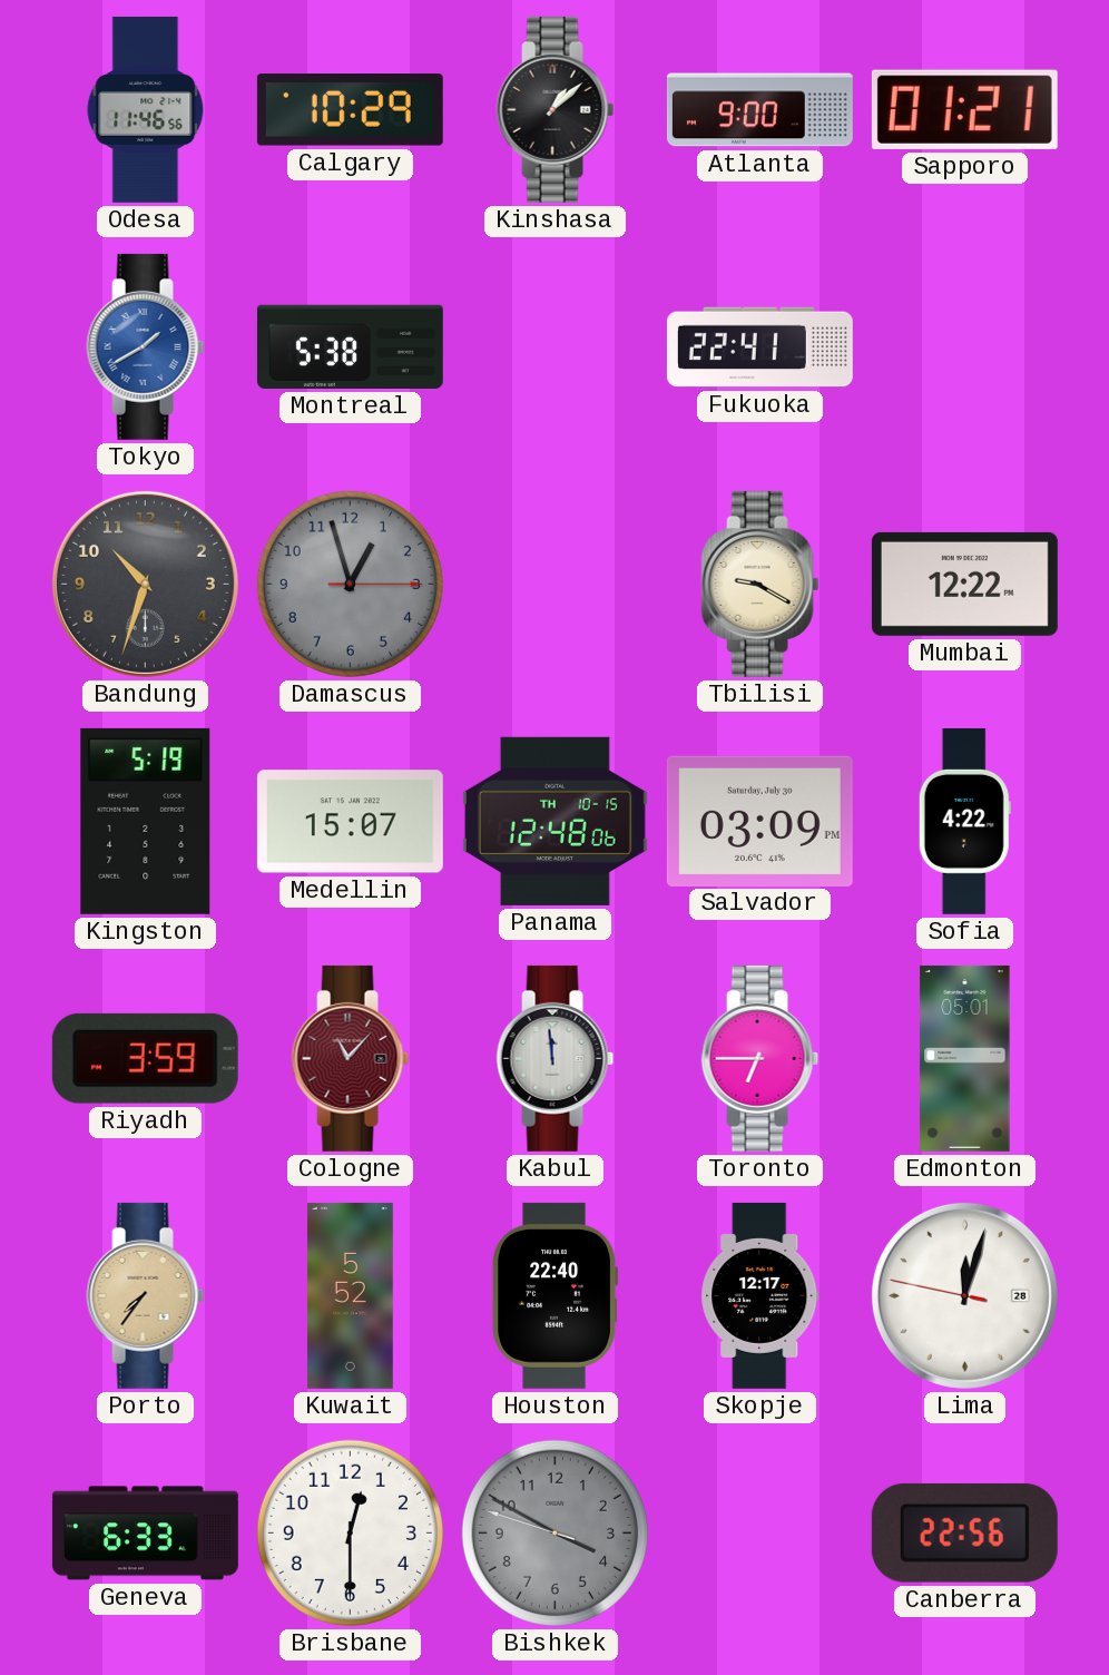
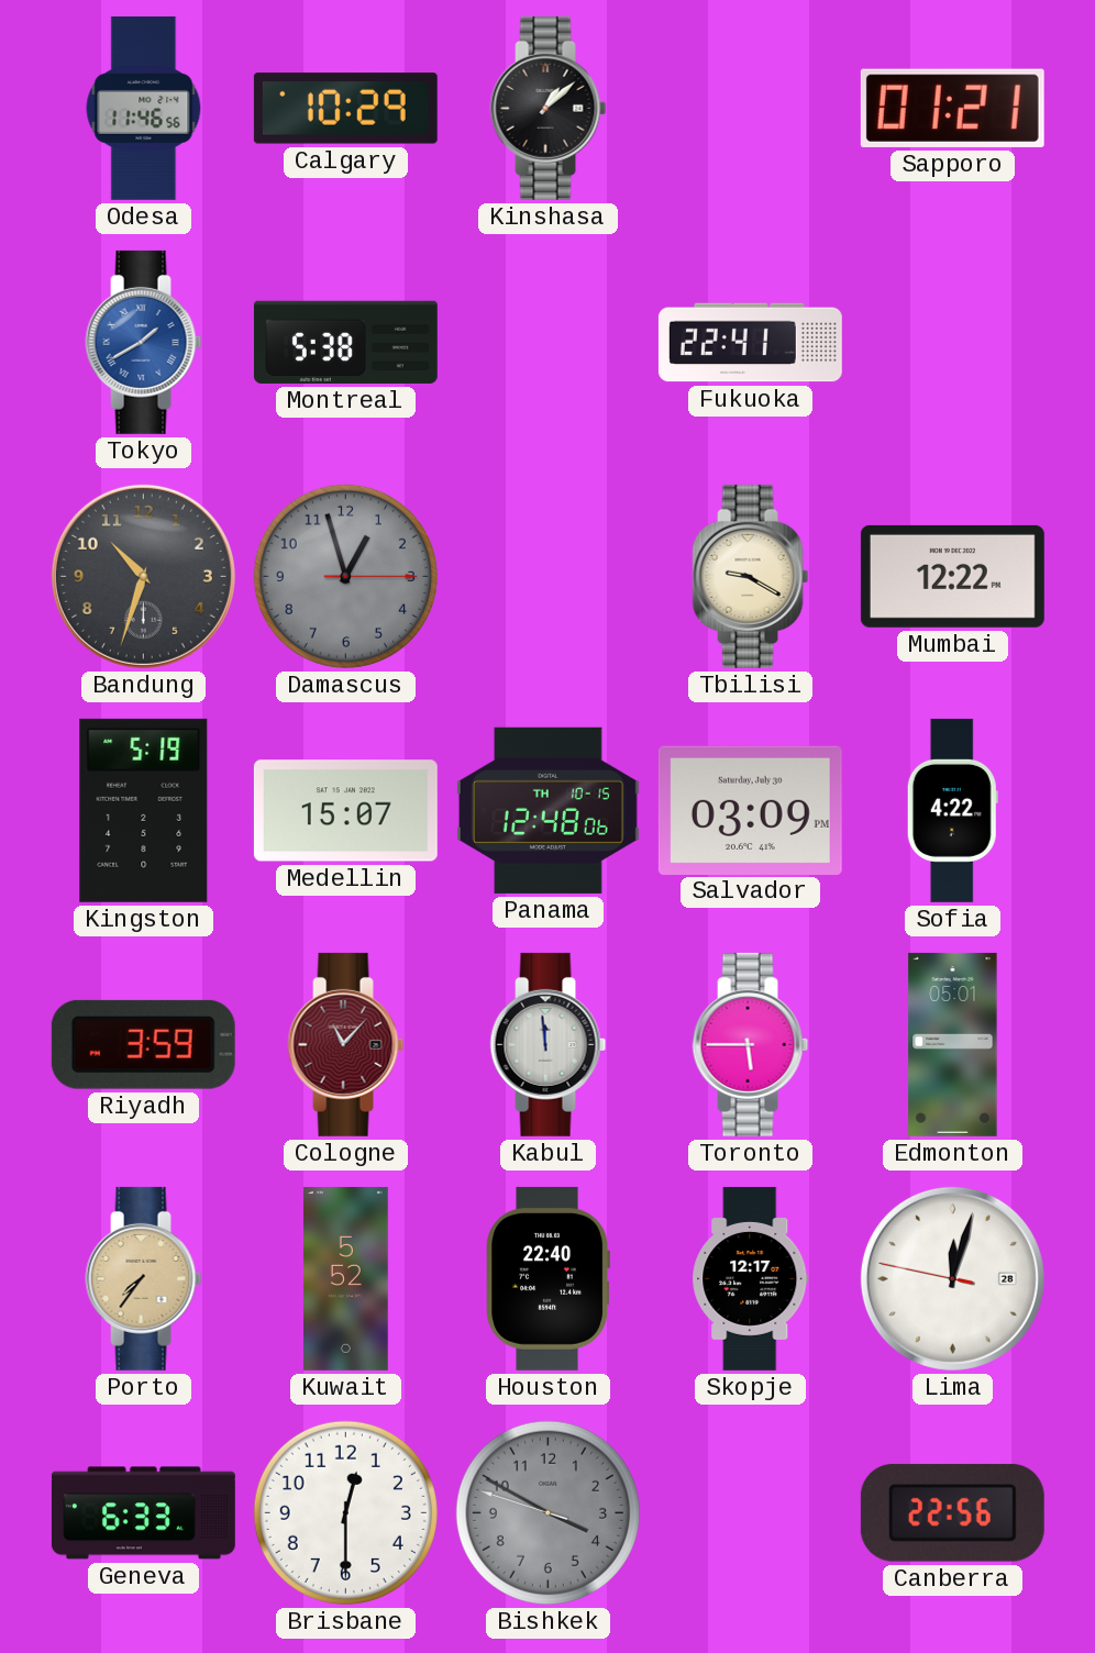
Atlanta: 9:00 -> none (759, 110)
Toronto: 6:45 -> 5:45 (751, 1044)
